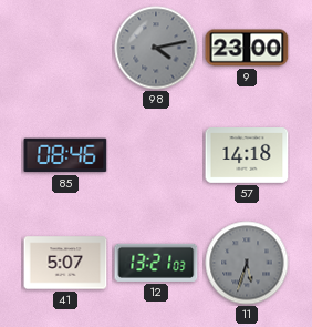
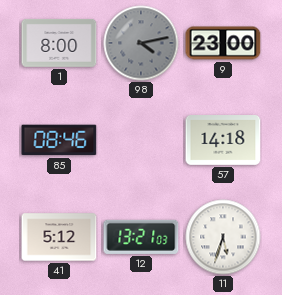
1: none -> 8:00 (59, 43)
41: 5:07 -> 5:12 (59, 237)
11 dial: grey -> white (223, 237)
